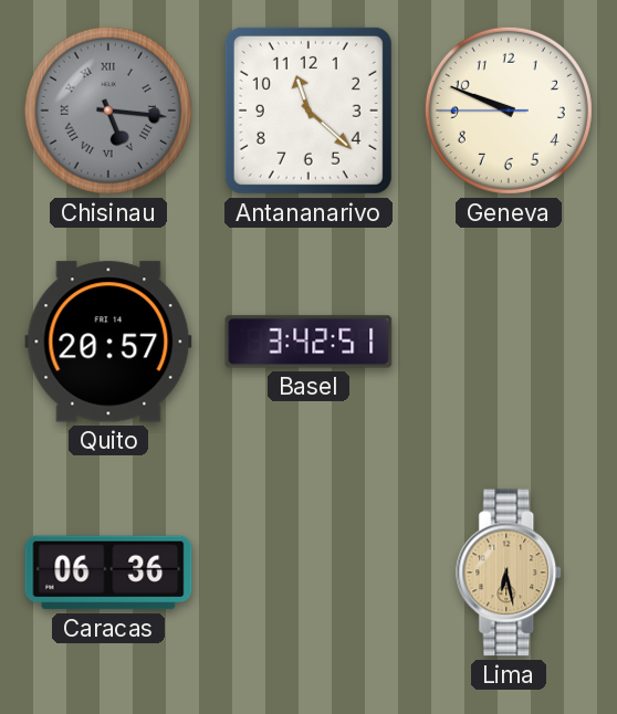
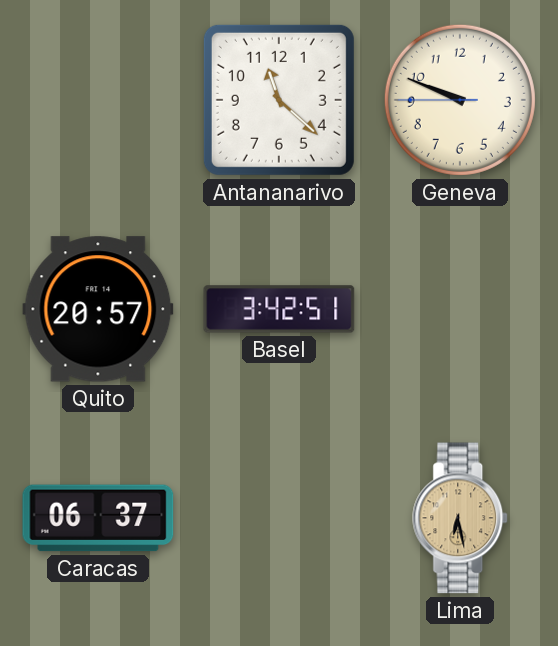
Chisinau: 5:16 -> none (108, 111)
Caracas: 06:36 -> 06:37 (98, 518)
